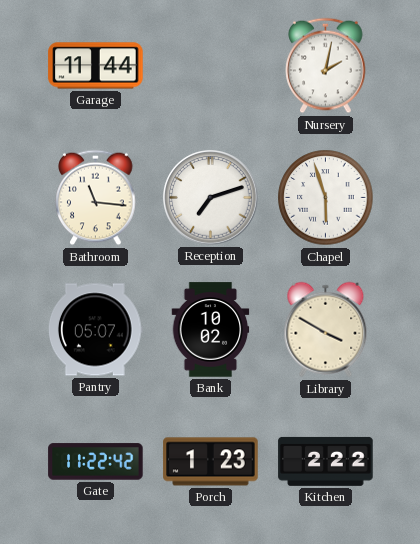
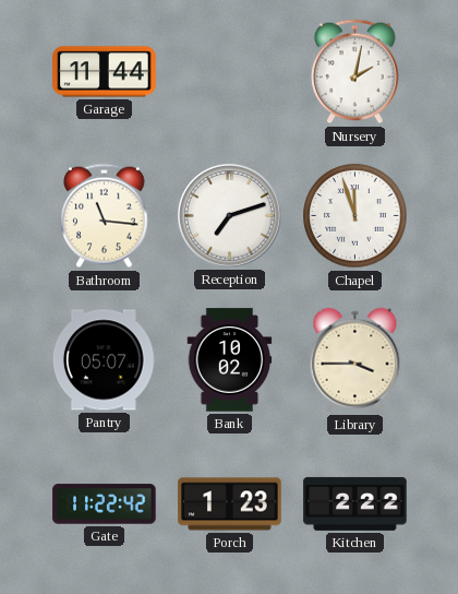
Chapel: 5:57 -> 11:57 (355, 216)
Library: 3:50 -> 3:45 (355, 360)
